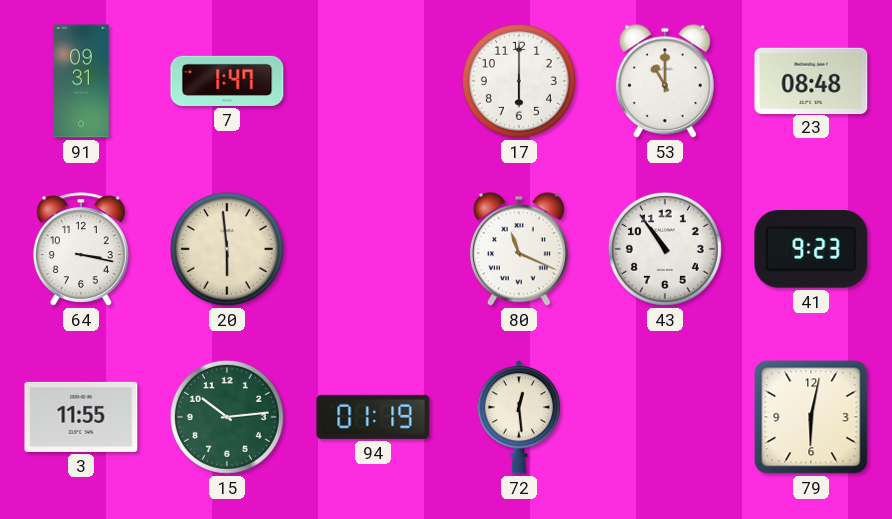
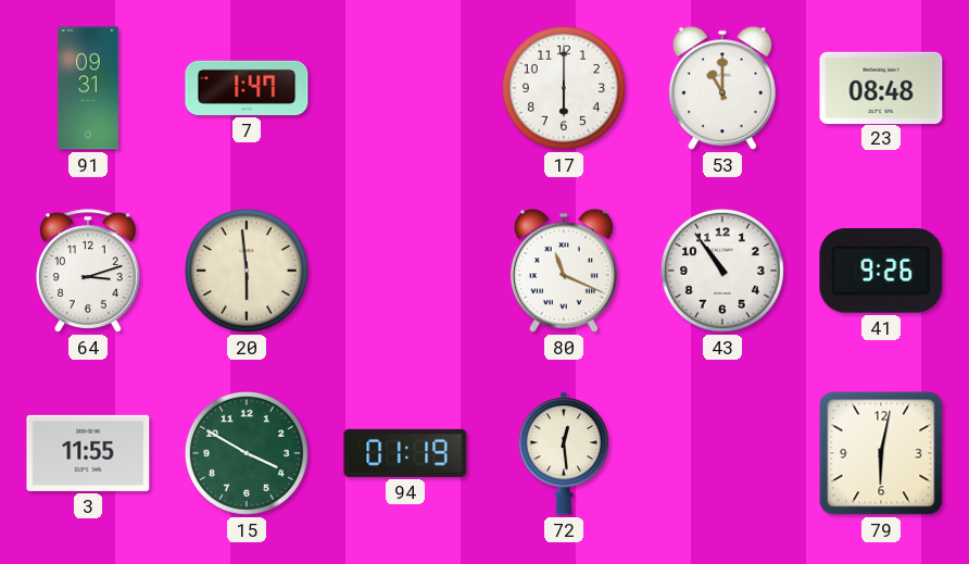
64: 3:17 -> 3:12 (88, 271)
41: 9:23 -> 9:26 (881, 272)
15: 10:14 -> 3:50 (247, 453)
